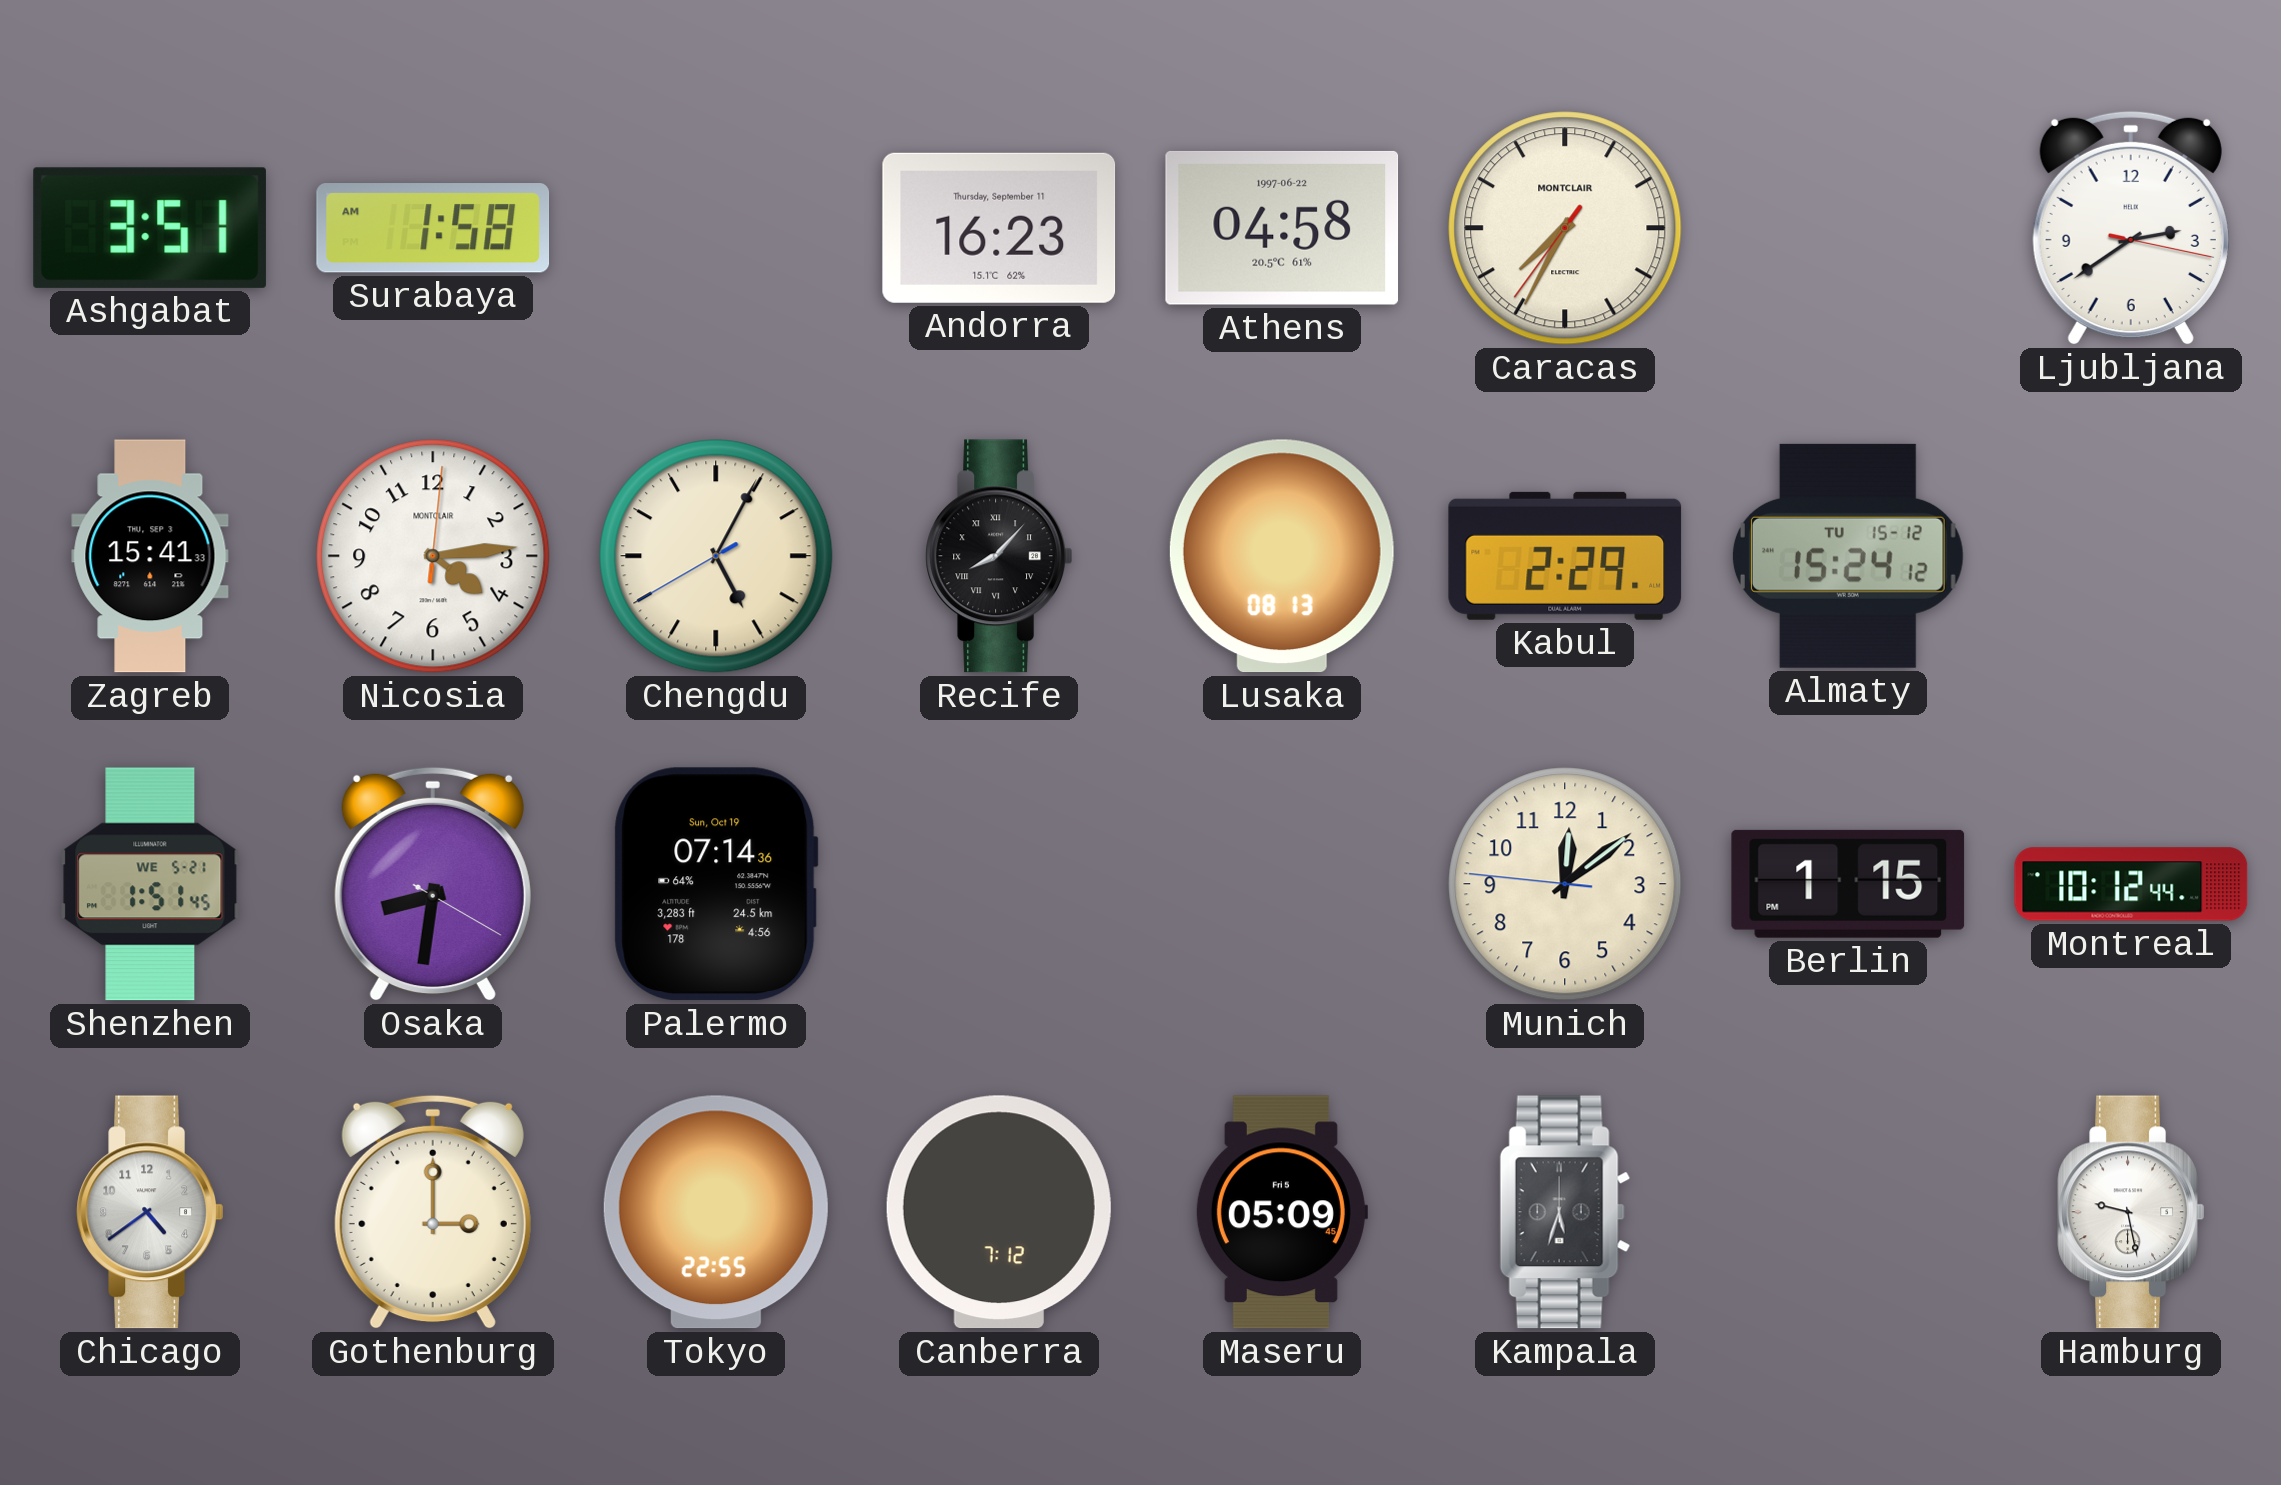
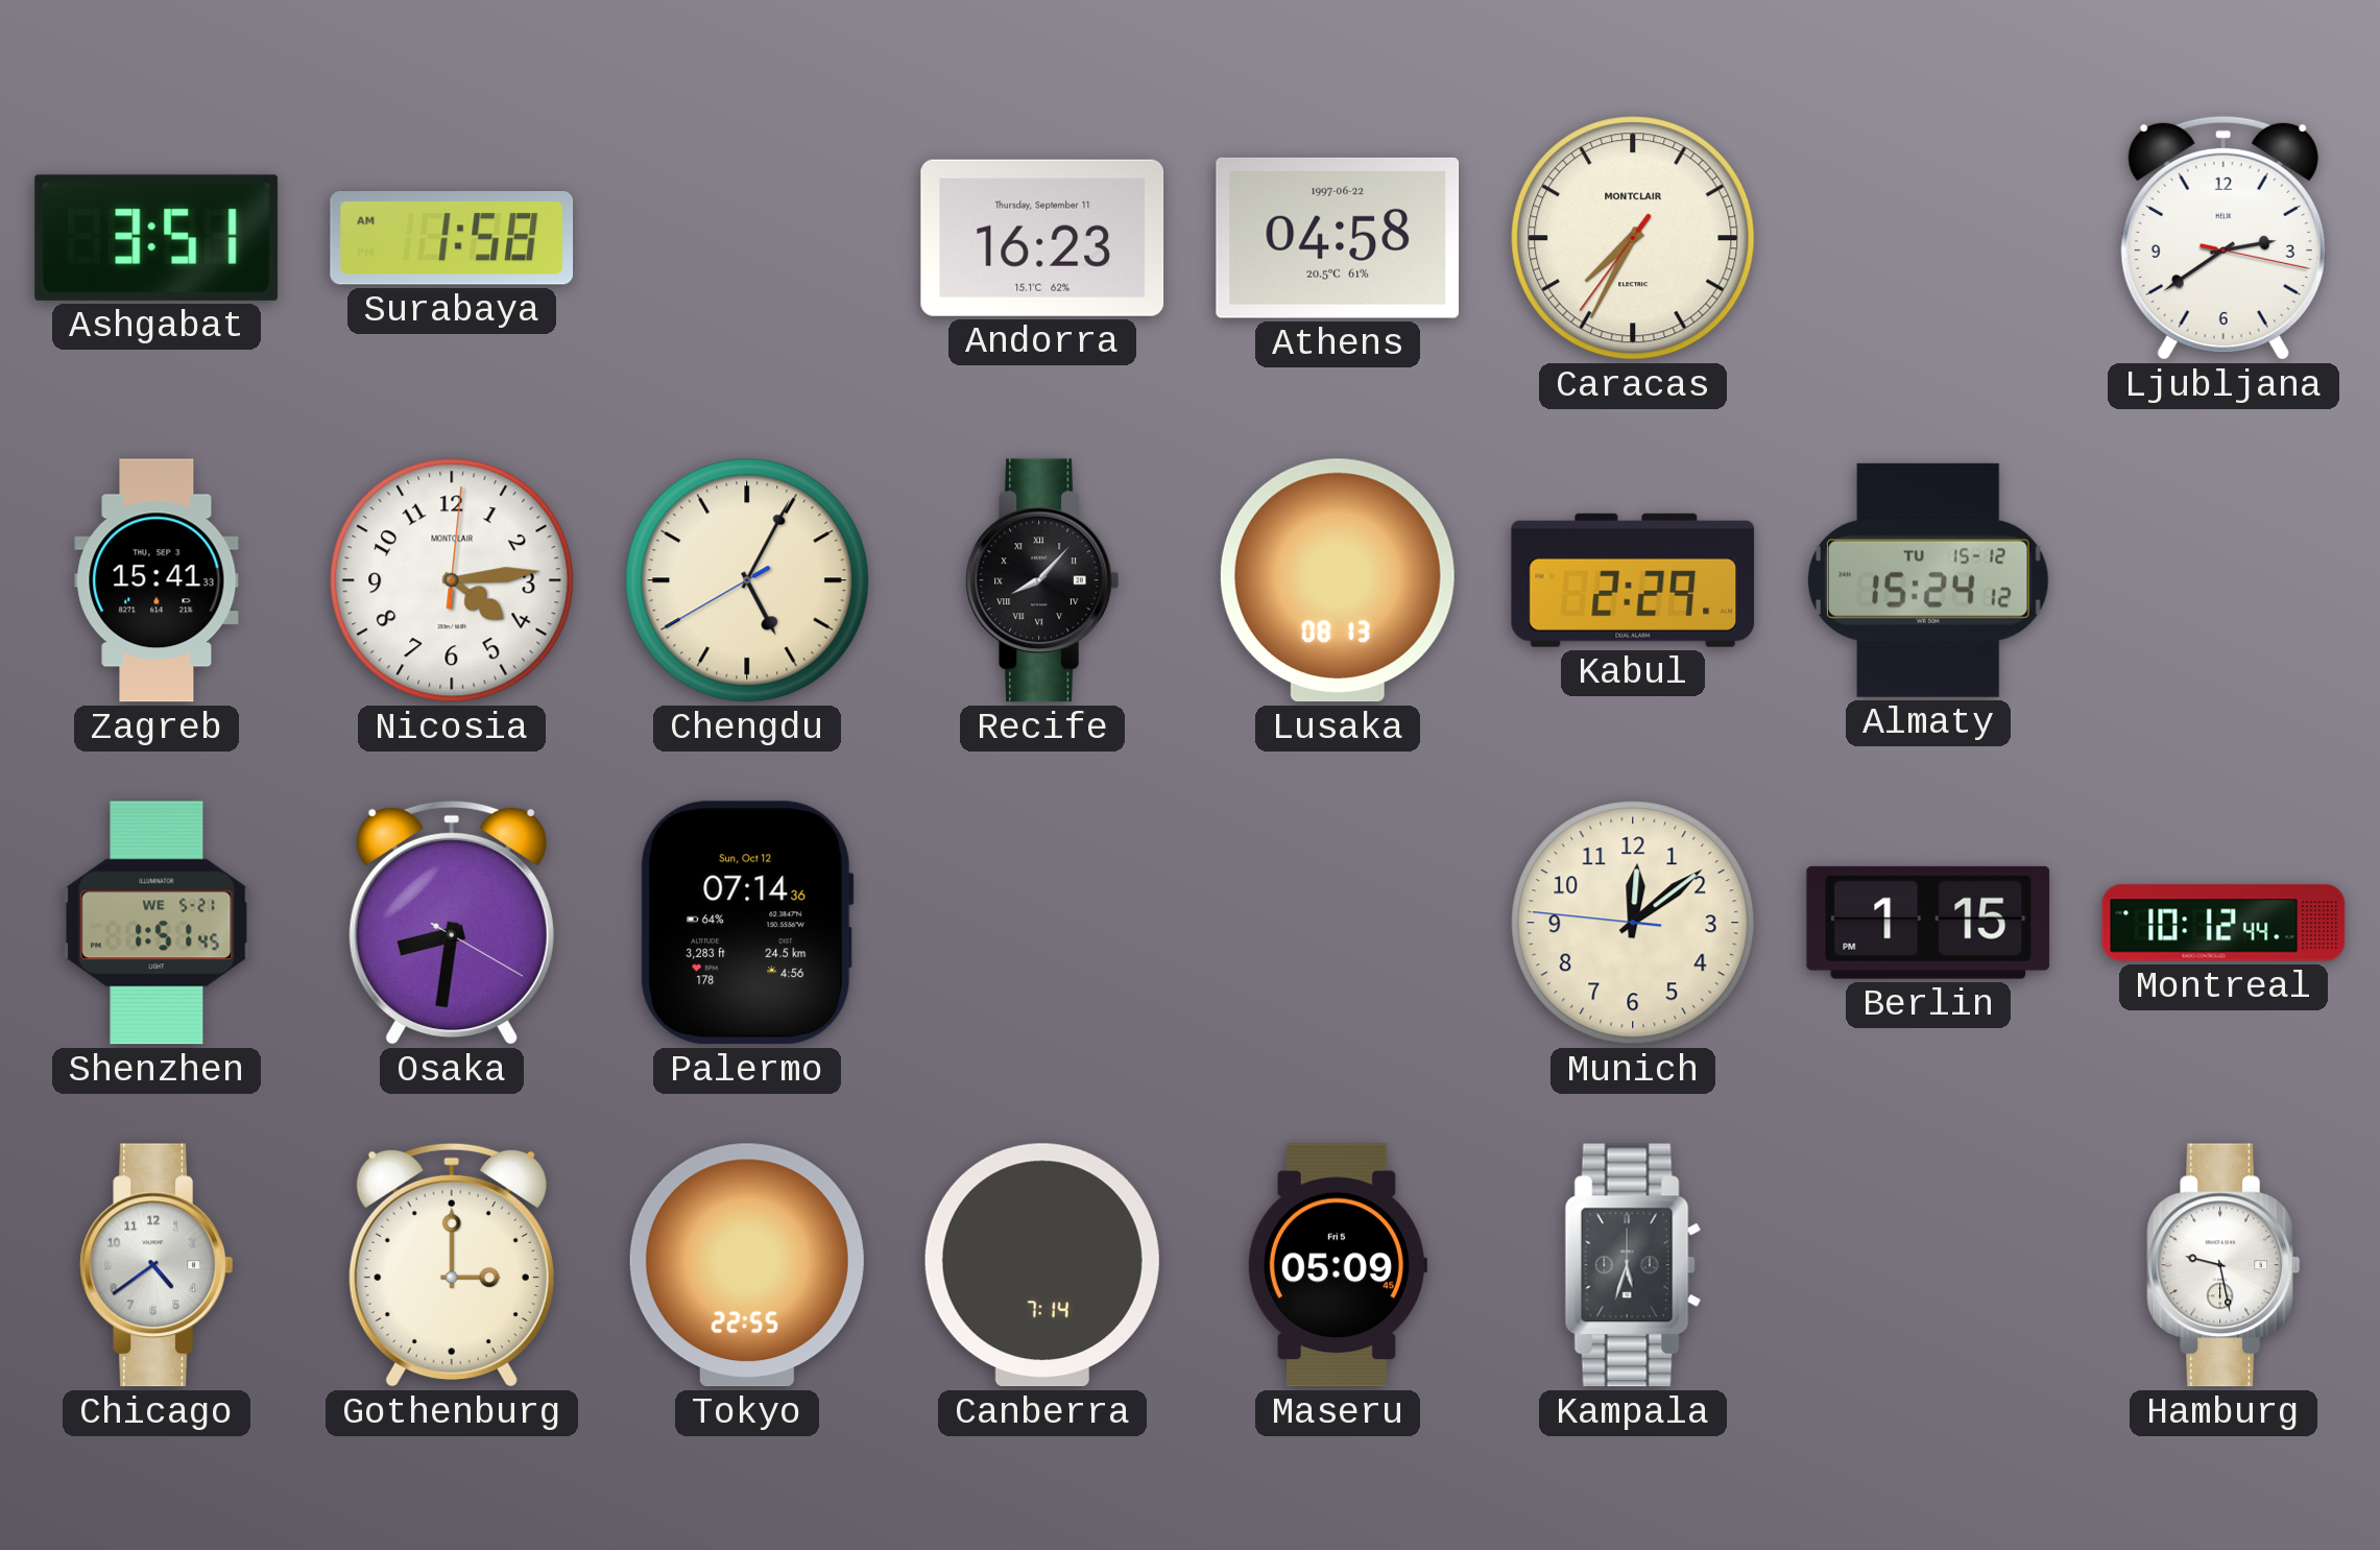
Palermo date: Sun, Oct 19 -> Sun, Oct 12 (747, 923)
Canberra: 7:12 -> 7:14 (1042, 1265)
